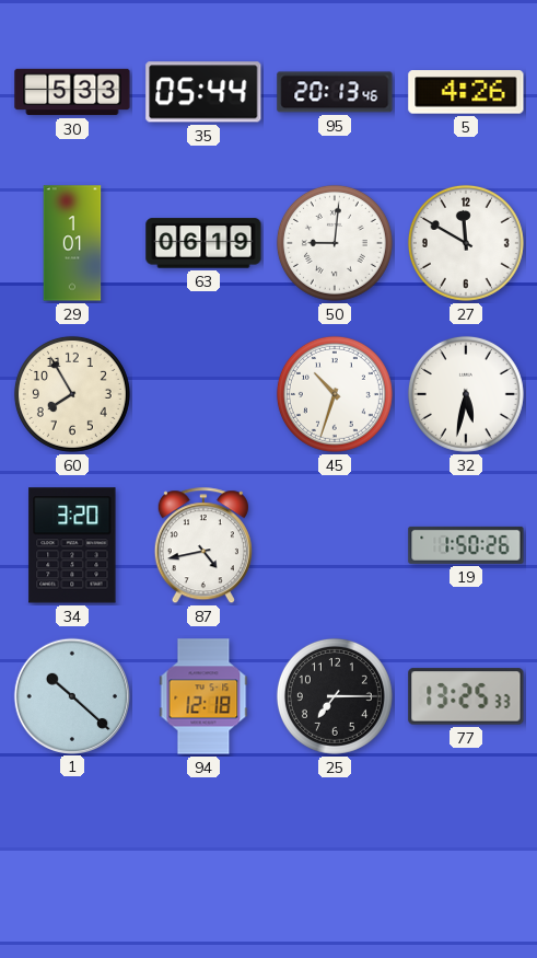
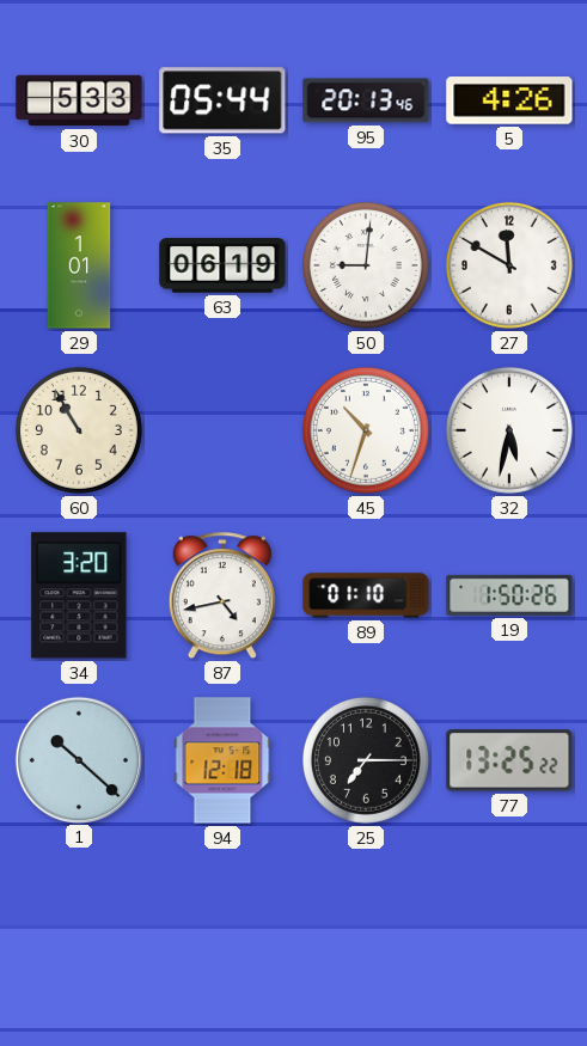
60: 7:55 -> 10:55 (79, 430)
89: none -> 01:10 (366, 595)
77: 13:25:33 -> 13:25:22 (509, 760)
